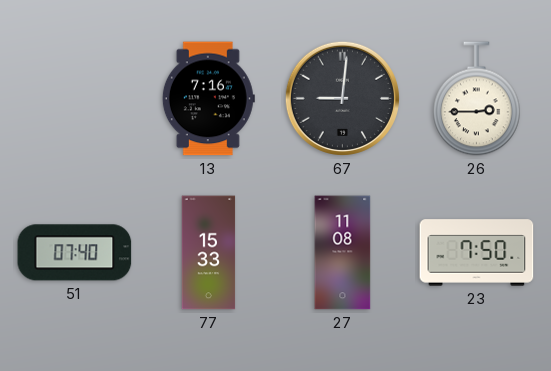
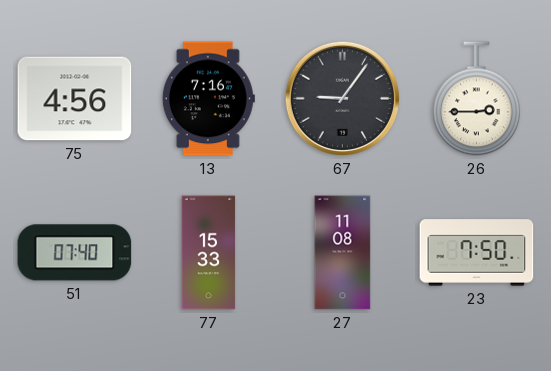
75: none -> 4:56 (75, 99)
67: 9:01 -> 9:06 (342, 98)
